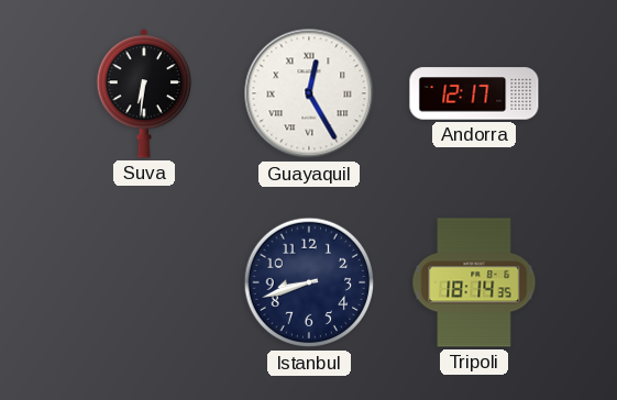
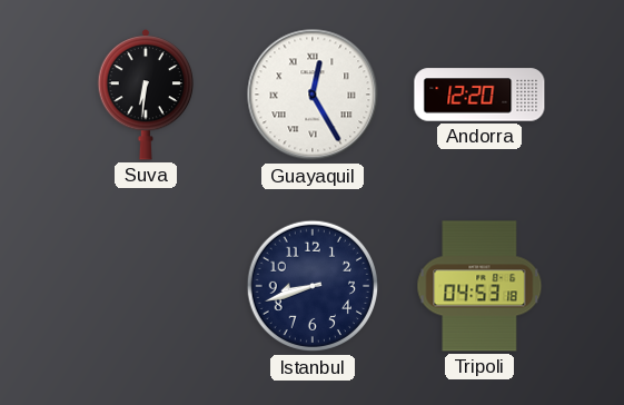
Andorra: 12:17 -> 12:20 (479, 95)
Tripoli: 18:14 -> 04:53 (479, 286)
